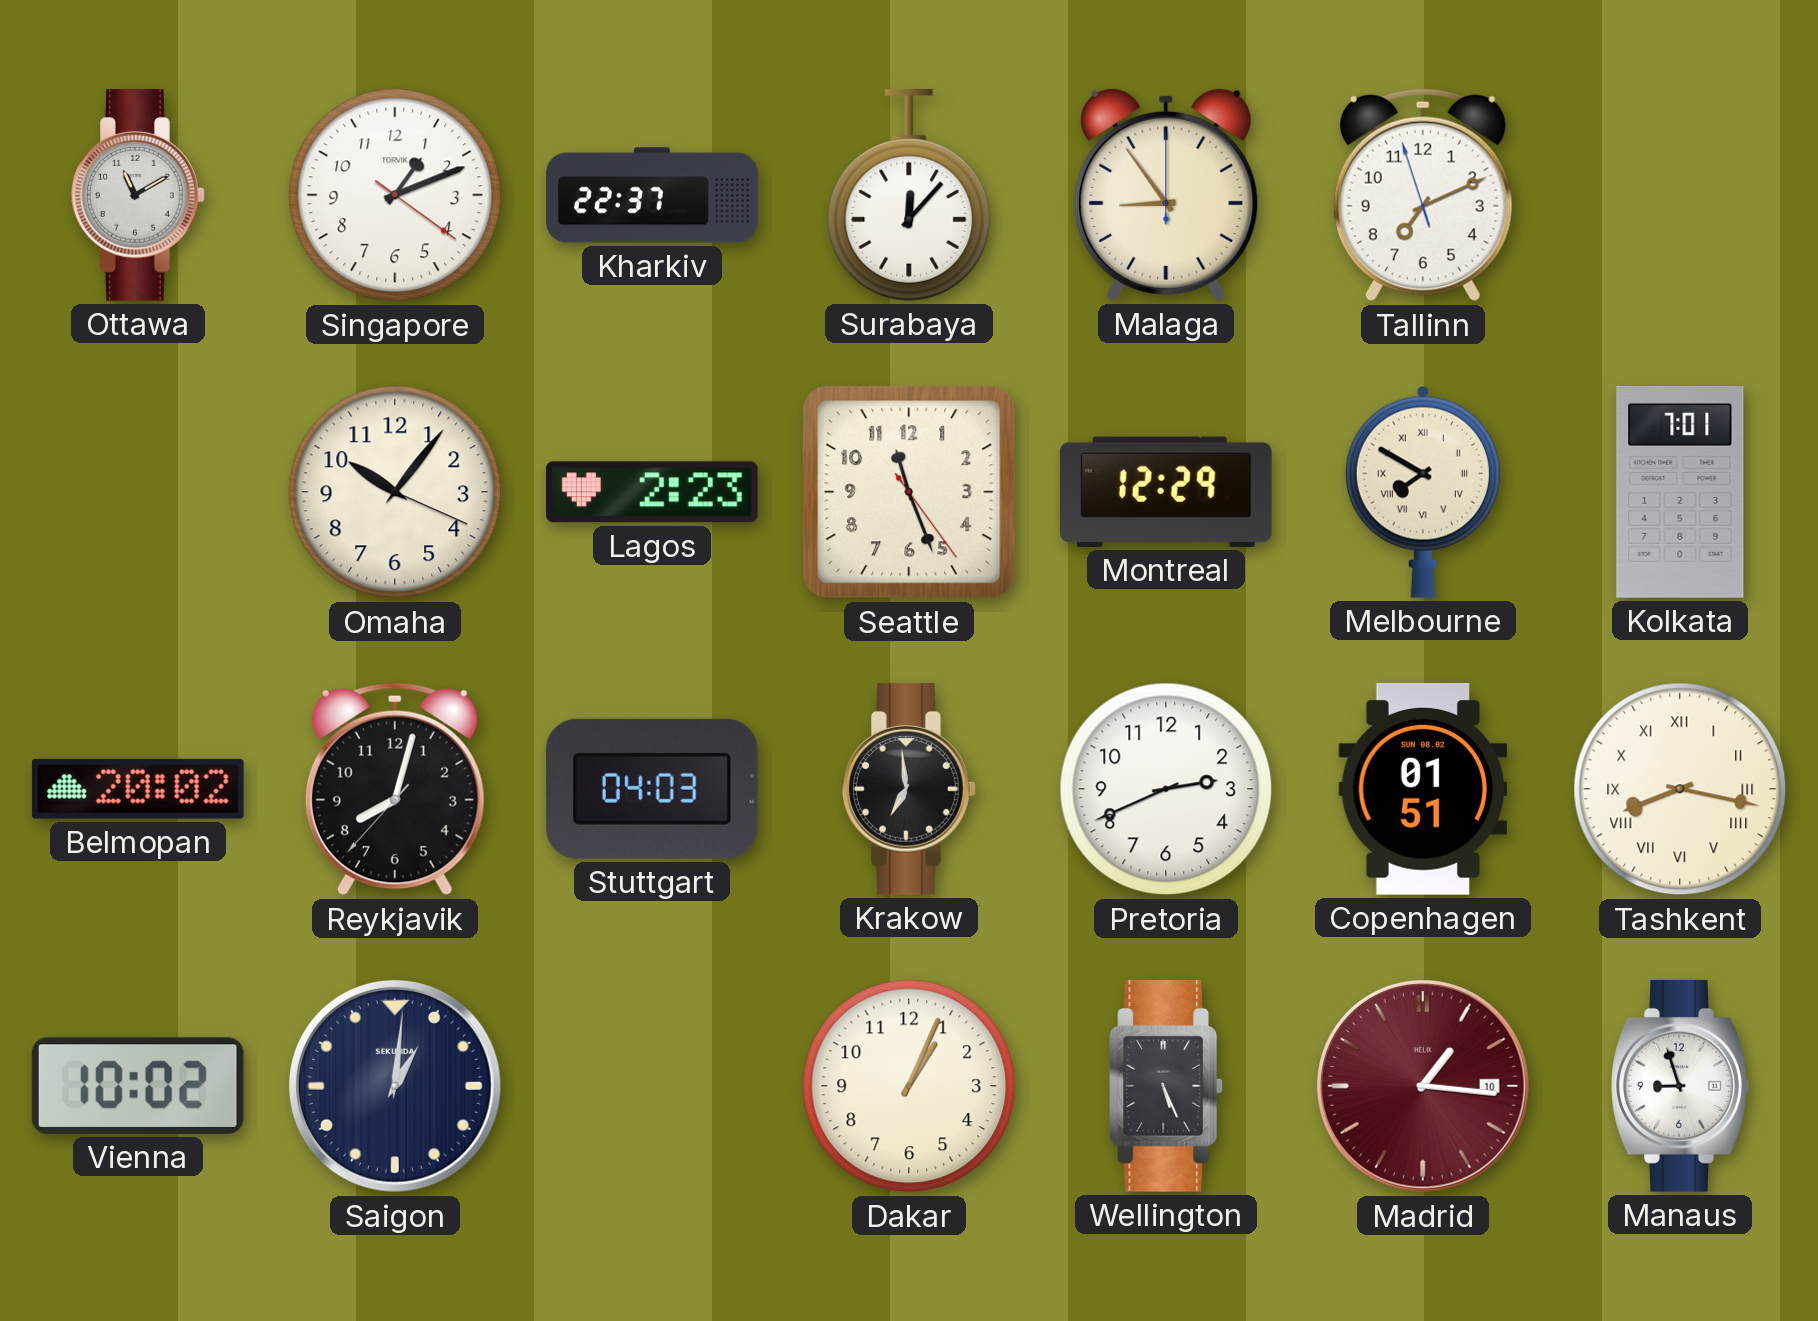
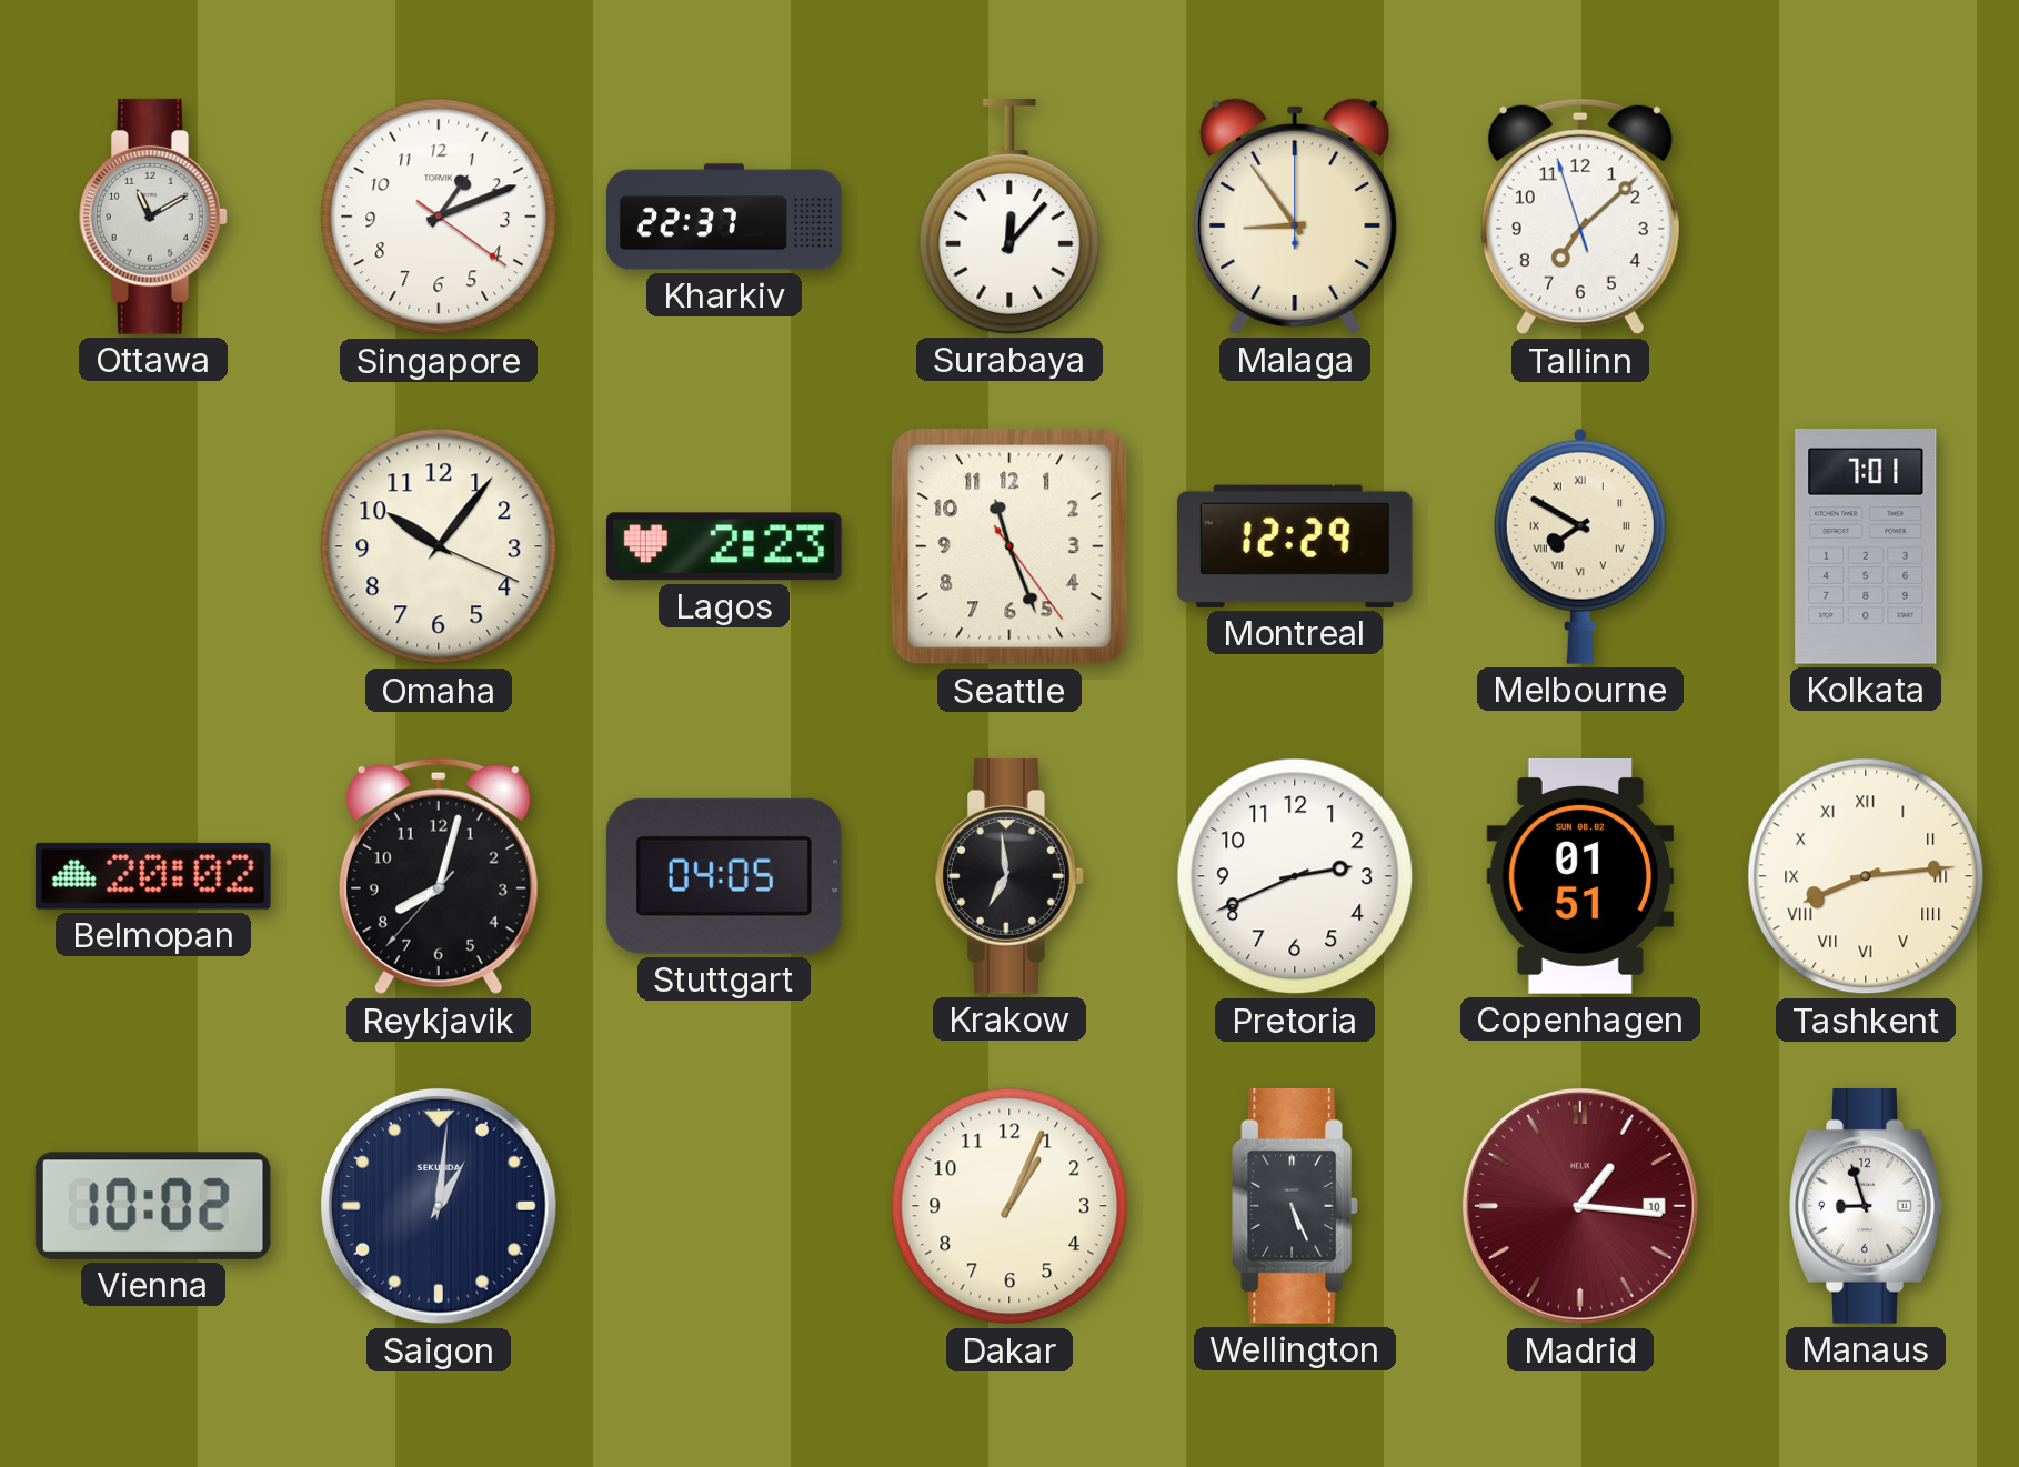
Tallinn: 7:10 -> 7:07 (1580, 217)
Stuttgart: 04:03 -> 04:05 (724, 876)
Tashkent: 8:17 -> 8:14 (1866, 876)
